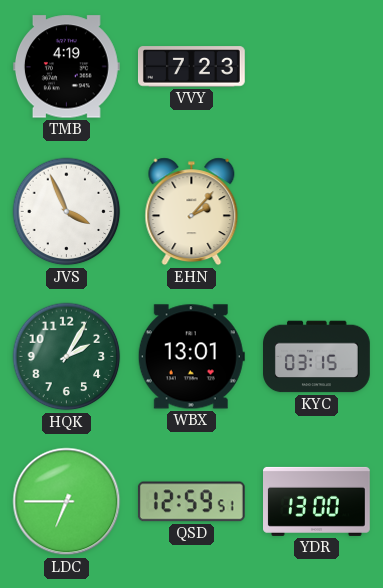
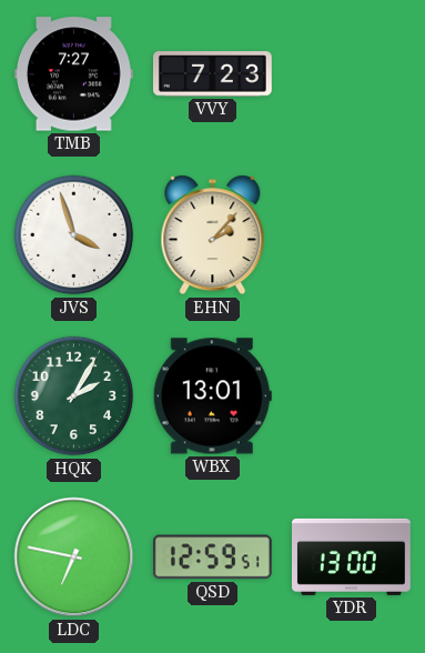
TMB: 4:19 -> 7:27 (73, 74)
JVS: 3:56 -> 3:57 (74, 235)
KYC: 03:15 -> none (317, 357)
LDC: 6:45 -> 6:47 (74, 557)
